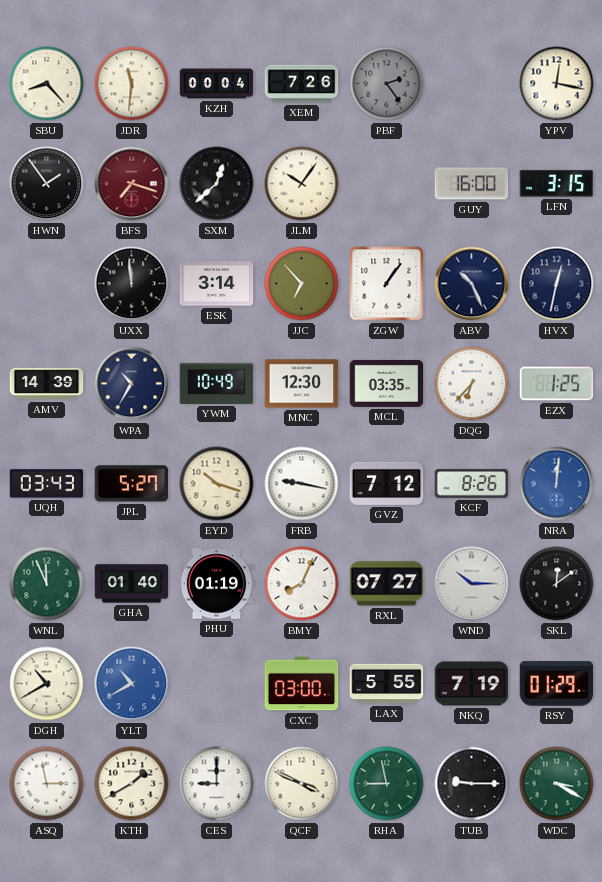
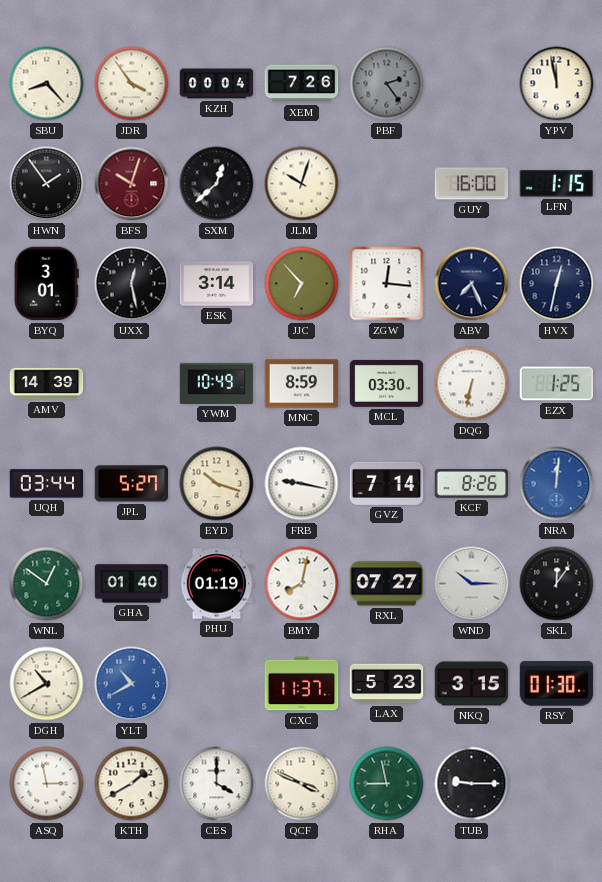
JDR: 11:31 -> 3:54 (132, 84)
YPV: 12:17 -> 11:58 (557, 84)
BFS: 7:18 -> 10:03 (132, 184)
JLM: 10:06 -> 10:03 (302, 184)
LFN: 3:15 -> 1:15 (557, 183)
BYQ: none -> 3:01 (46, 284)
UXX: 11:59 -> 12:28 (132, 284)
ZGW: 1:06 -> 12:16 (387, 284)
ABV: 10:26 -> 7:26 (472, 284)
WPA: 10:35 -> none (132, 384)
MNC: 12:30 -> 8:59 (302, 384)
MCL: 03:35 -> 03:30 (387, 383)
DQG: 6:37 -> 6:32 (472, 384)
UQH: 03:43 -> 03:44 (47, 484)
GVZ: 7:12 -> 7:14 (387, 483)
WNL: 11:56 -> 12:51 (47, 584)
BMY: 8:04 -> 8:02 (302, 584)
SKL: 12:09 -> 12:06 (557, 584)
CXC: 03:00 -> 11:37 (302, 684)
LAX: 5:55 -> 5:23 (387, 684)
NKQ: 7:19 -> 3:15 (472, 684)
RSY: 01:29 -> 01:30 (557, 684)
CES: 9:00 -> 4:00 (217, 784)
WDC: 3:20 -> none (557, 784)
